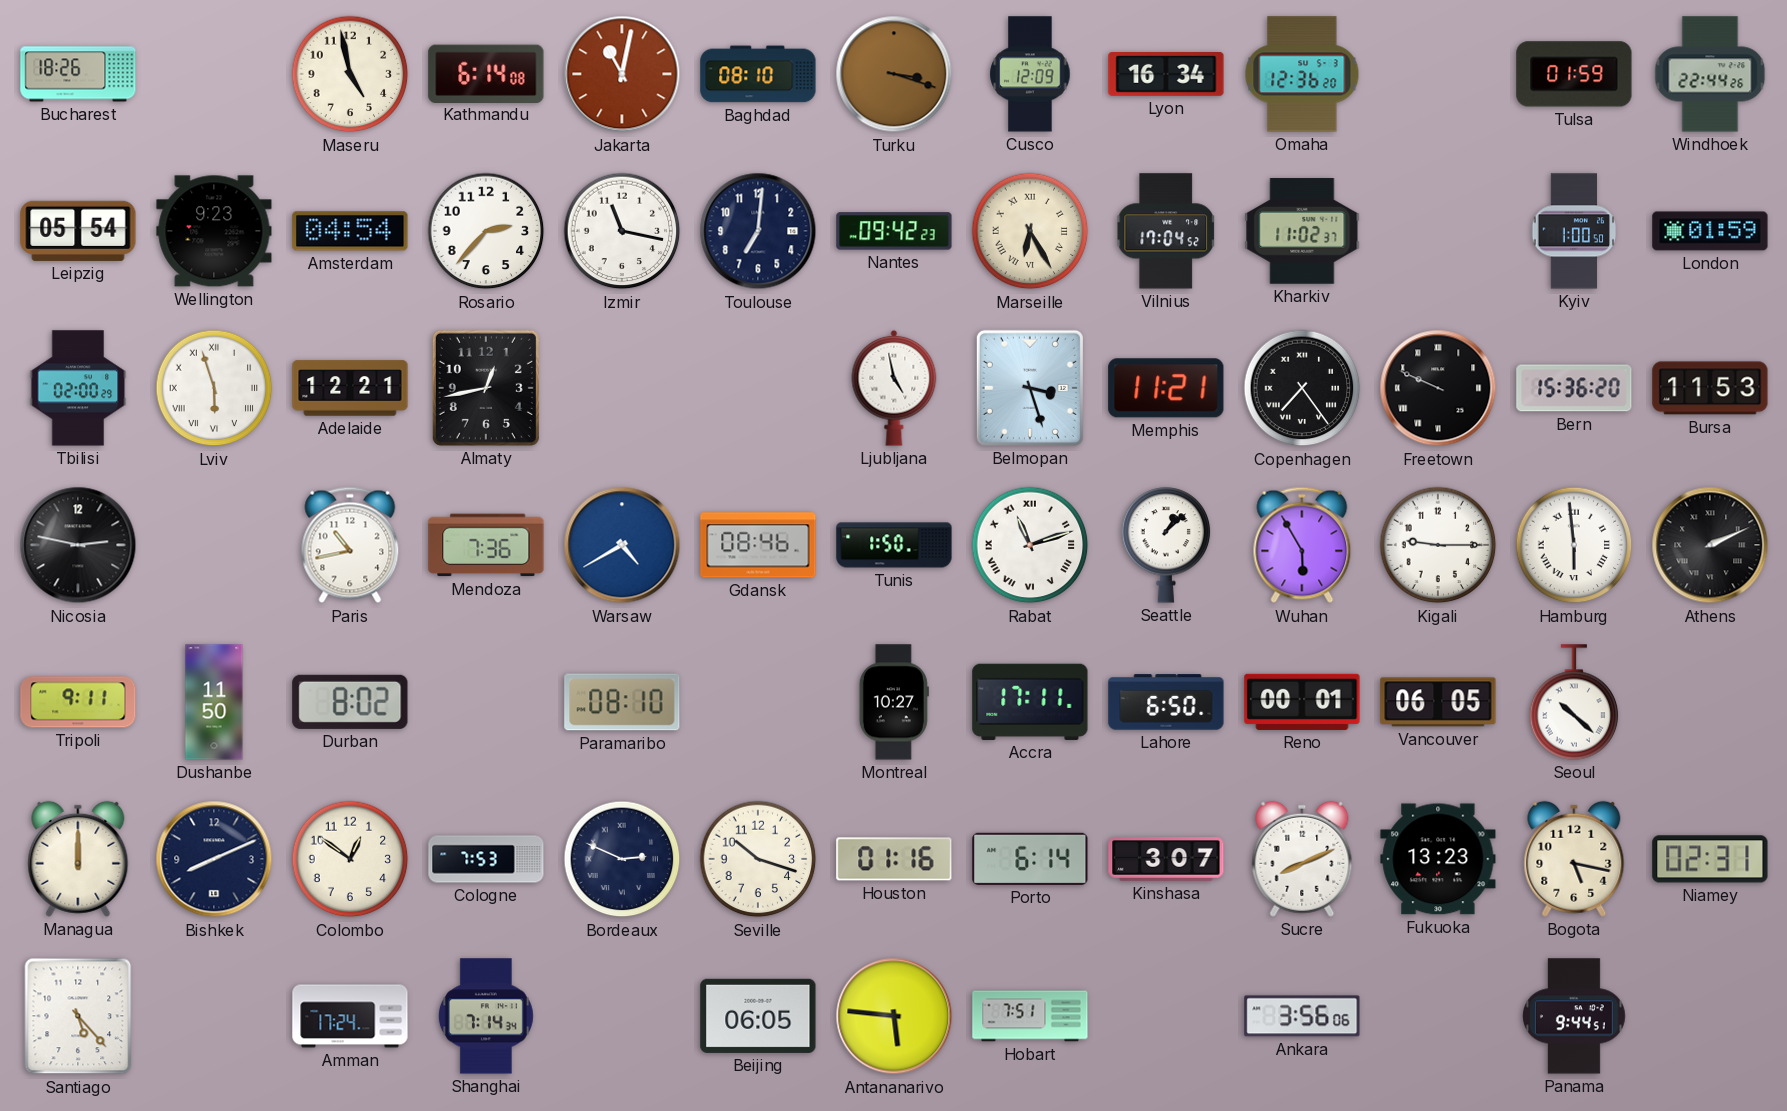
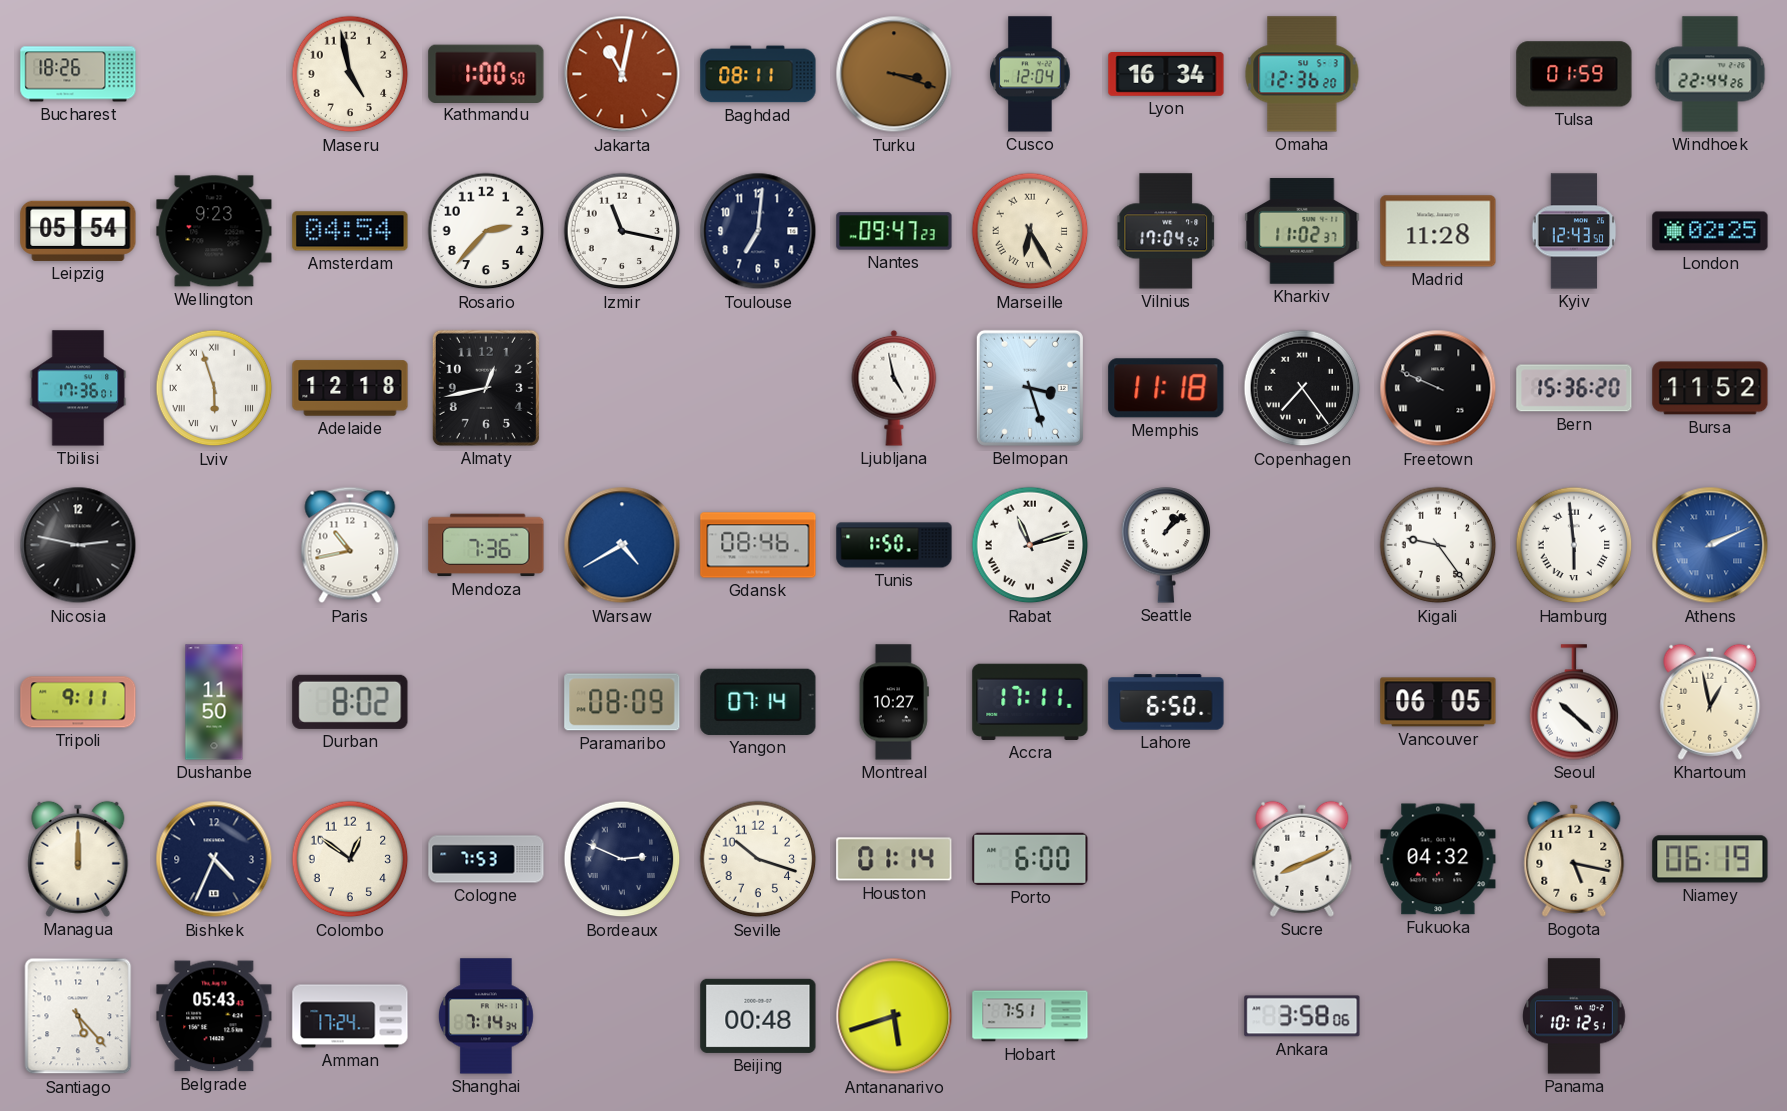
Kathmandu: 6:14 -> 1:00 (486, 73)
Baghdad: 08:10 -> 08:11 (758, 74)
Cusco: 12:09 -> 12:04 (1030, 74)
Nantes: 09:42 -> 09:47 (894, 231)
Madrid: none -> 11:28 (1438, 231)
Kyiv: 1:00 -> 12:43 (1574, 231)
London: 01:59 -> 02:25 (1710, 231)
Tbilisi: 02:00 -> 17:36 (78, 388)
Adelaide: 12:21 -> 12:18 (350, 388)
Memphis: 11:21 -> 11:18 (1166, 388)
Bursa: 11:53 -> 11:52 (1710, 388)
Wuhan: 5:55 -> none (1302, 545)
Kigali: 9:15 -> 9:24 (1438, 545)
Athens dial: black -> blue (1710, 545)
Paramaribo: 08:10 -> 08:09 (622, 702)
Yangon: none -> 07:14 (758, 702)
Reno: 00:01 -> none (1302, 702)
Khartoum: none -> 12:58 (1710, 702)
Bishkek: 8:11 -> 4:34 (214, 859)
Houston: 01:16 -> 01:14 (894, 859)
Porto: 6:14 -> 6:00 (1030, 859)
Kinshasa: 3:07 -> none (1166, 859)
Fukuoka: 13:23 -> 04:32 (1438, 859)
Niamey: 02:31 -> 06:19 (1710, 859)
Belgrade: none -> 05:43 (214, 1016)
Beijing: 06:05 -> 00:48 (758, 1016)
Antananarivo: 5:46 -> 5:42 (894, 1016)
Ankara: 3:56 -> 3:58 (1302, 1016)
Panama: 9:44 -> 10:12 (1575, 1016)
